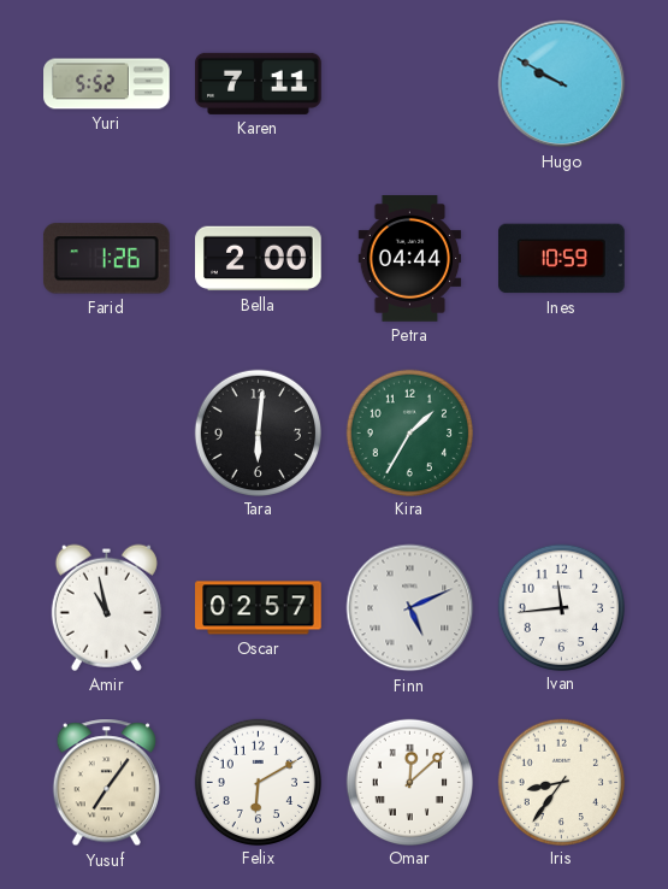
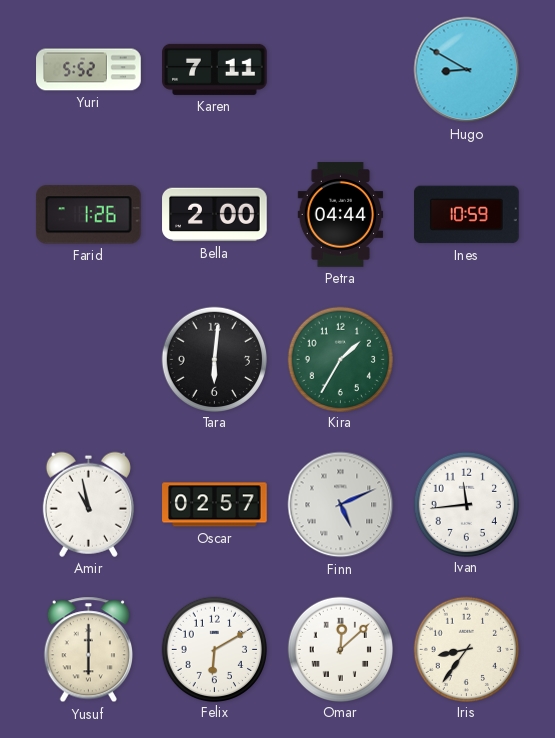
Hugo: 9:50 -> 8:50 (467, 70)
Yusuf: 7:06 -> 6:00 (88, 650)
